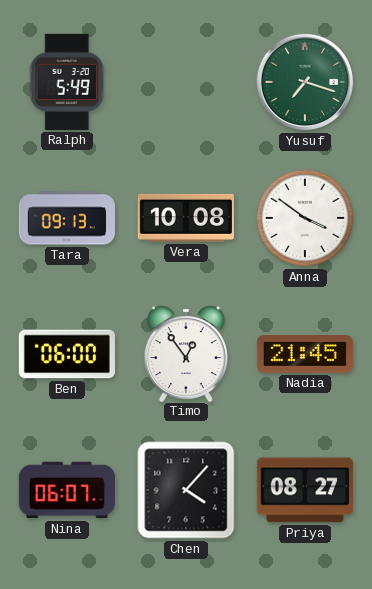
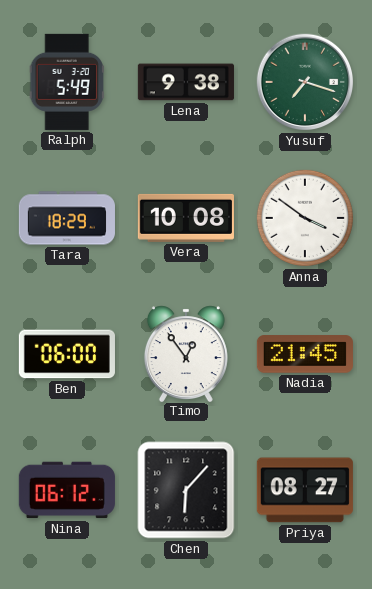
Lena: none -> 9:38 (186, 82)
Tara: 09:13 -> 18:29 (67, 218)
Nina: 06:07 -> 06:12 (67, 490)
Chen: 4:07 -> 6:07 (186, 490)
